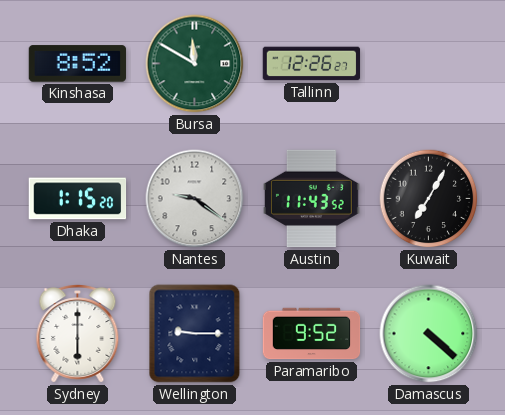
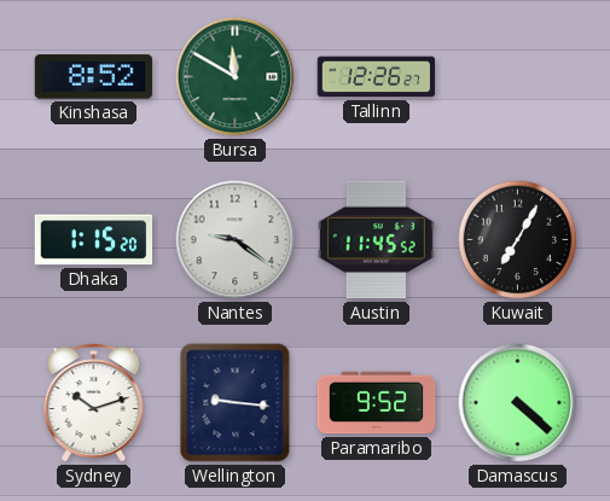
Austin: 11:43 -> 11:45 (376, 240)
Sydney: 6:00 -> 10:12 (94, 403)
Wellington: 9:15 -> 9:16 (236, 403)
